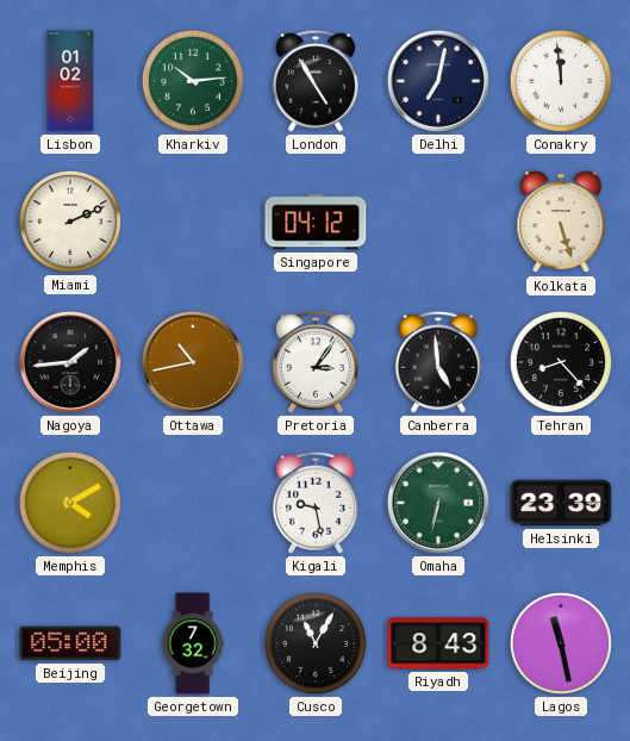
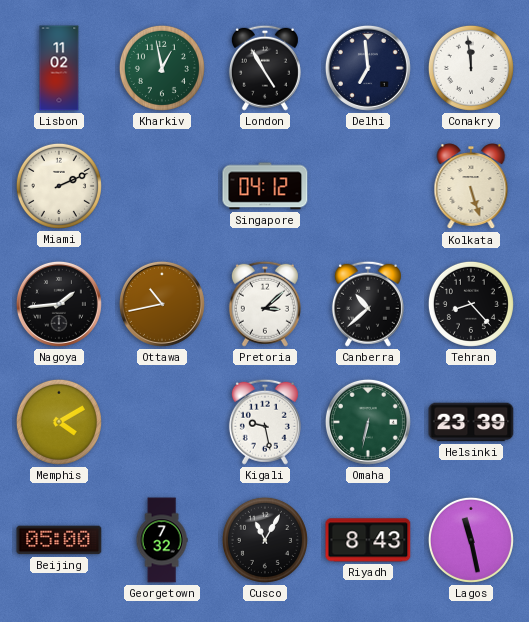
Lisbon: 01:02 -> 11:02 (59, 68)
Kharkiv: 10:14 -> 12:58 (162, 68)
Delhi: 7:02 -> 6:59 (368, 68)
Pretoria: 3:06 -> 3:08 (265, 304)
Canberra: 4:59 -> 10:38 (368, 304)
